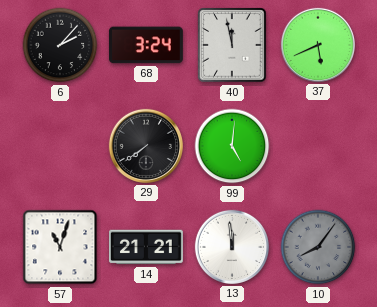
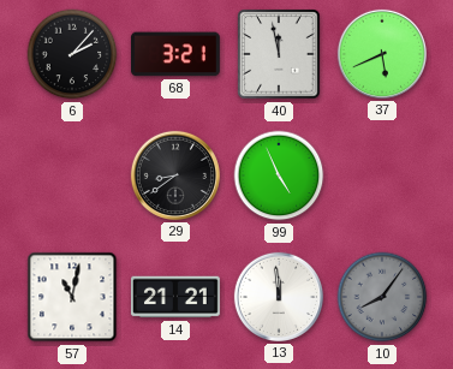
68: 3:24 -> 3:21 (175, 54)
29: 7:39 -> 8:39 (175, 175)
99: 5:01 -> 4:56 (279, 175)
57: 11:03 -> 11:02 (72, 297)
